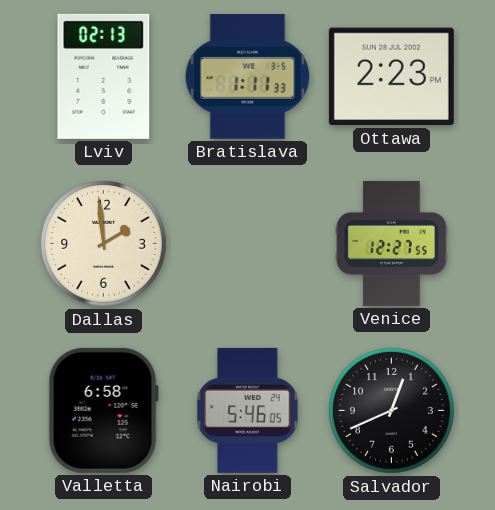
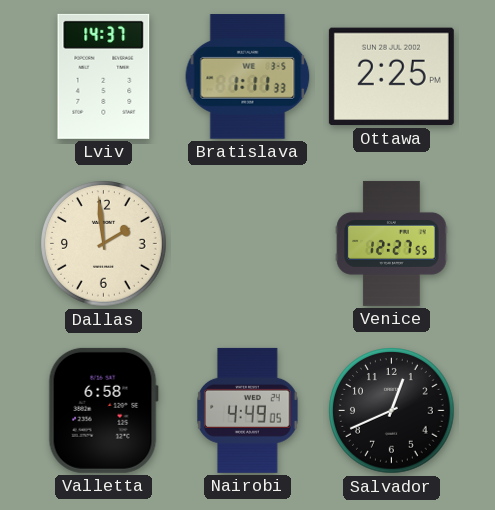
Lviv: 02:13 -> 14:37 (104, 76)
Ottawa: 2:23 -> 2:25 (391, 77)
Nairobi: 5:46 -> 4:49 (248, 410)
